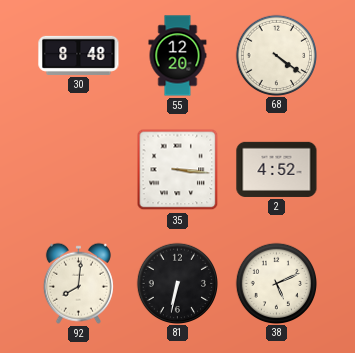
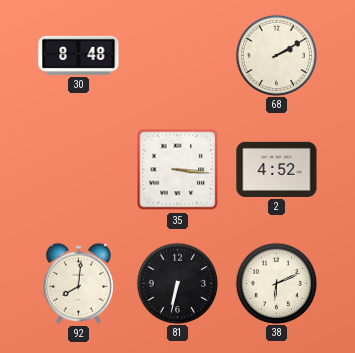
55: 12:20 -> none (178, 56)
68: 4:21 -> 2:10 (276, 55)
38: 5:11 -> 6:11 (276, 283)
